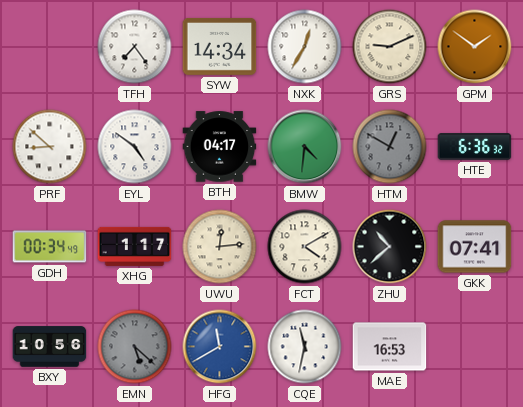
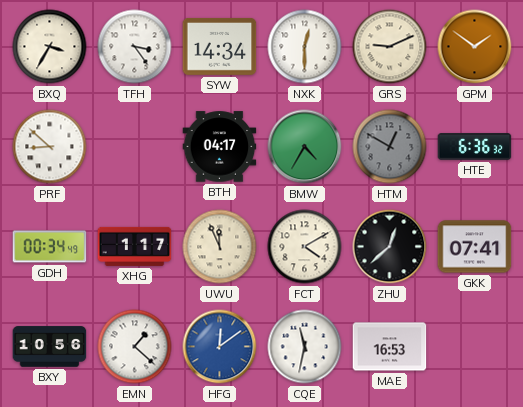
BXQ: none -> 3:35 (50, 47)
TFH: 7:24 -> 3:24 (135, 47)
NXK: 12:35 -> 12:30 (305, 47)
EYL: 4:51 -> none (135, 147)
BMW: 4:31 -> 4:35 (305, 147)
UWU: 12:14 -> 11:56 (220, 247)
ZHU: 10:38 -> 12:38 (390, 247)
EMN: 5:22 -> 1:22 (135, 347)
EMN dial: grey -> white (135, 347)
HFG: 11:40 -> 12:09 (220, 347)
